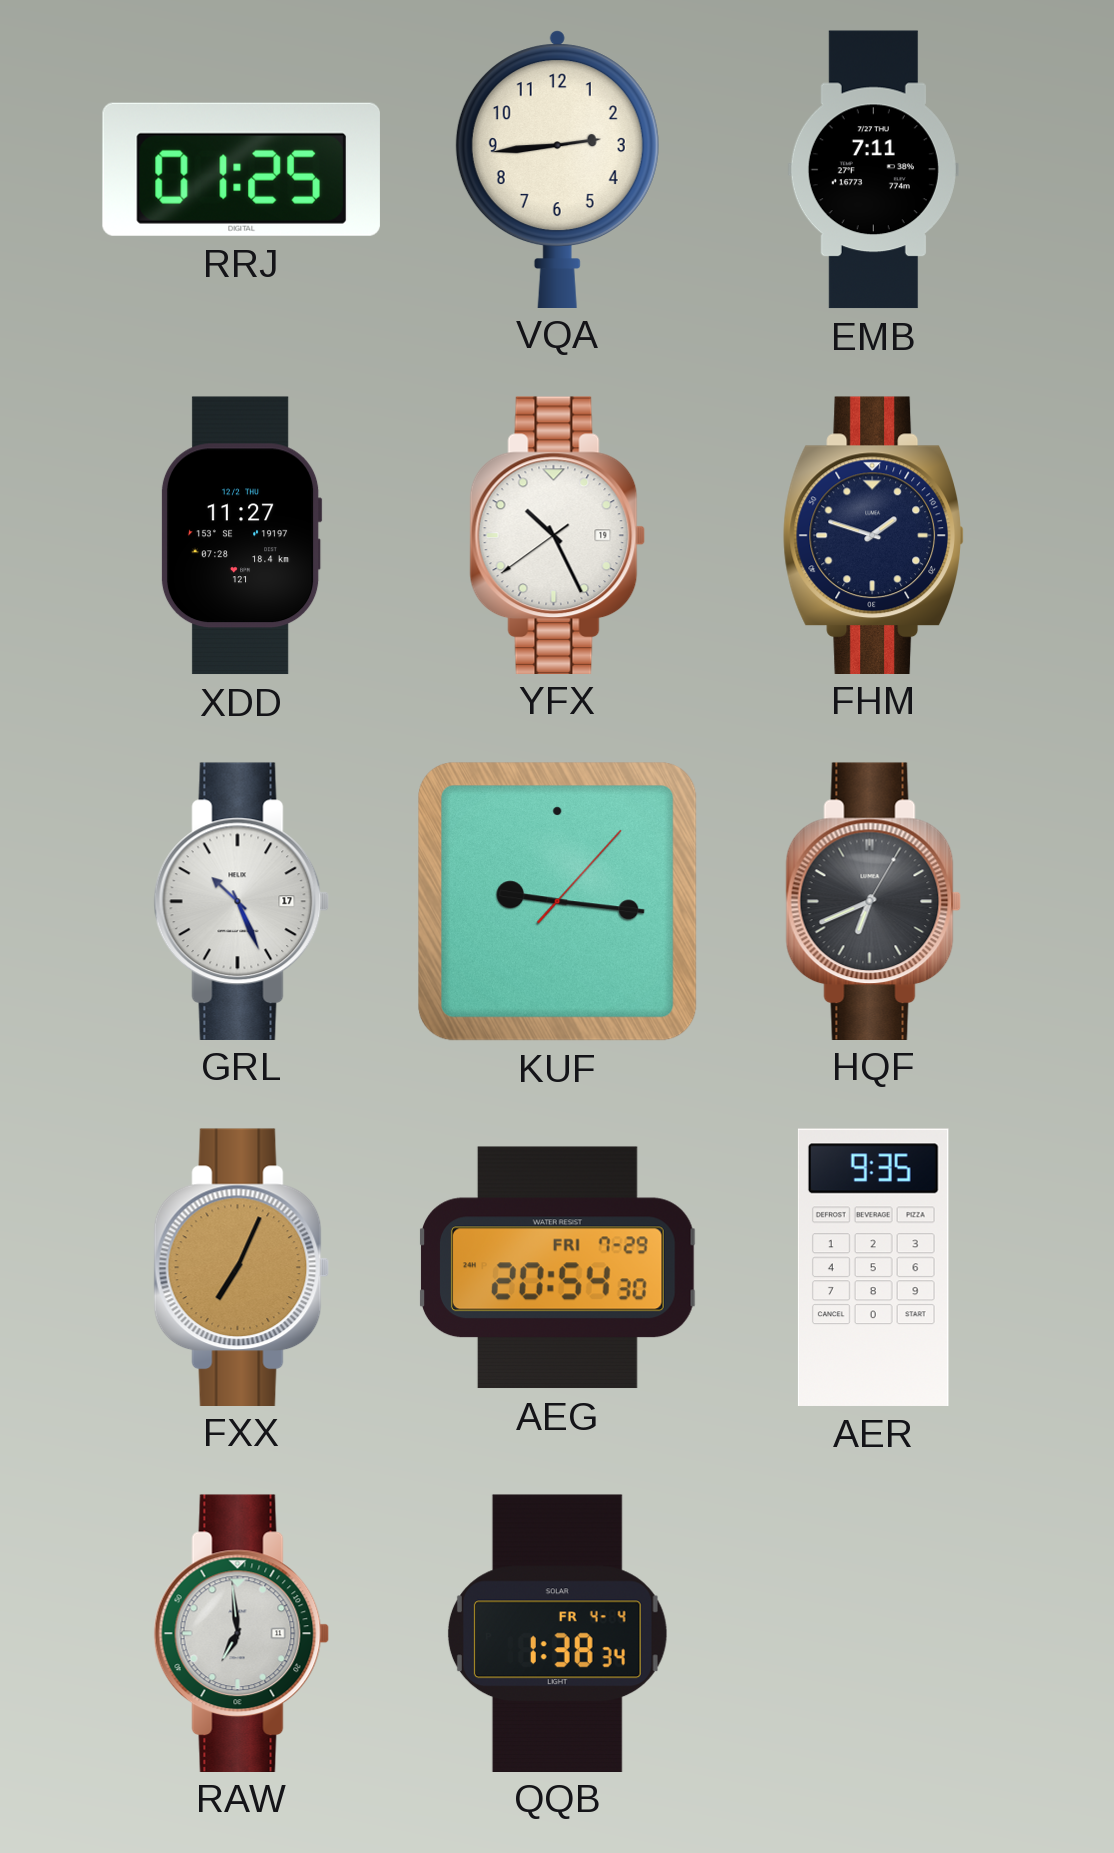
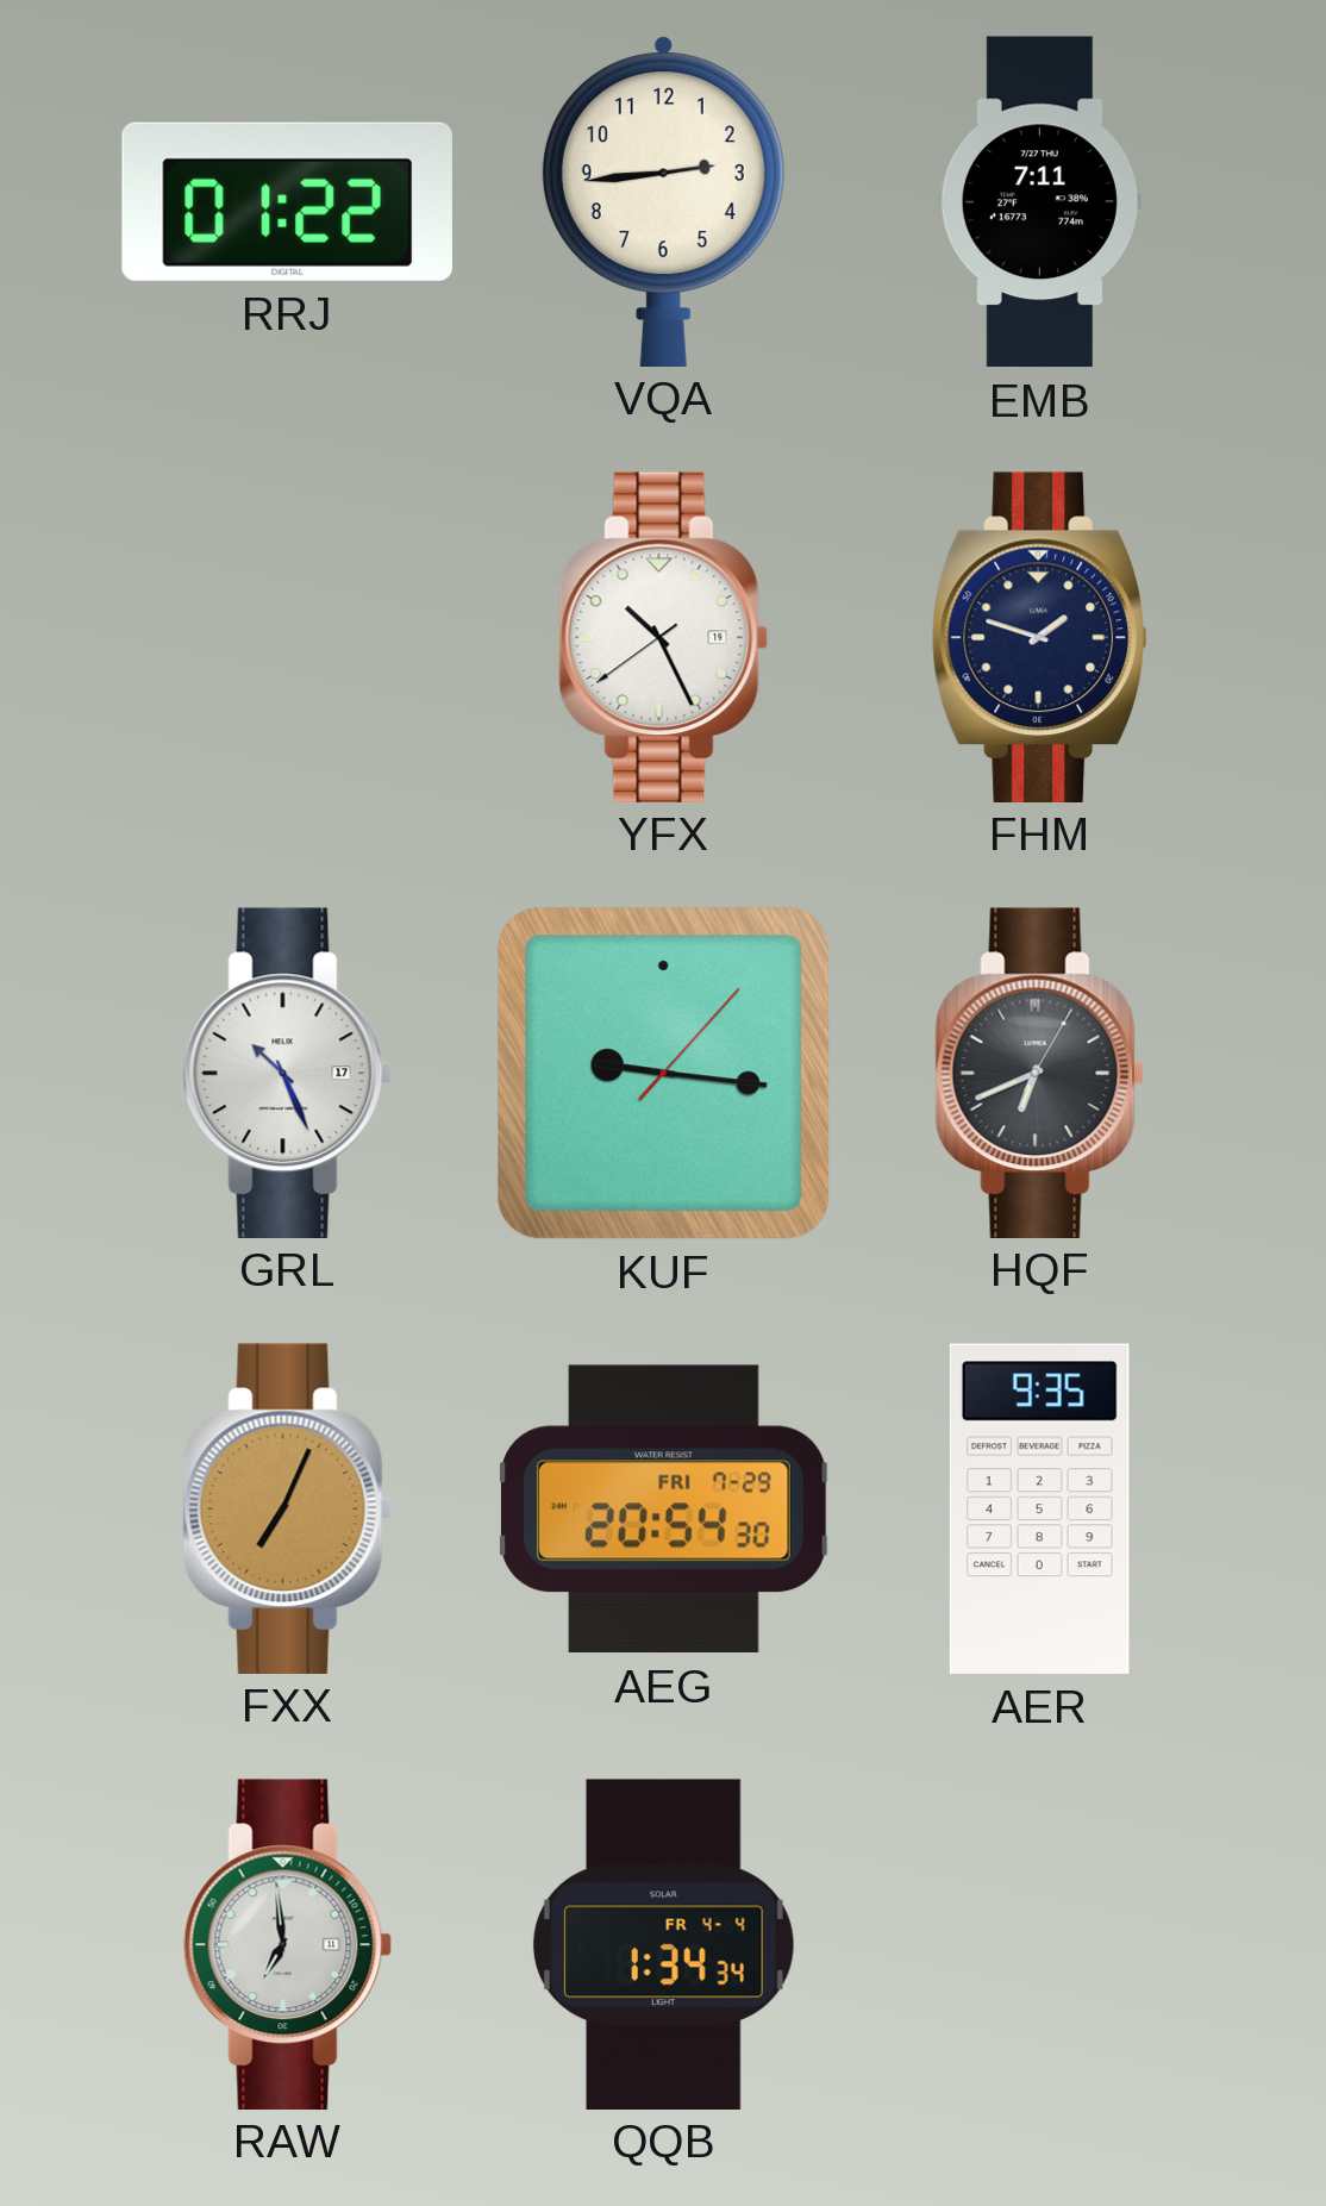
RRJ: 01:25 -> 01:22 (287, 201)
XDD: 11:27 -> none (241, 536)
QQB: 1:38 -> 1:34 (663, 1944)
